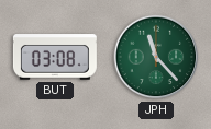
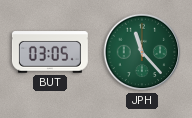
BUT: 03:08 -> 03:05 (50, 52)
